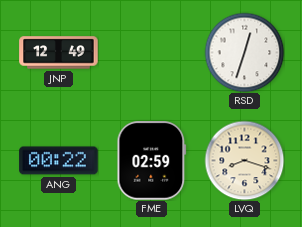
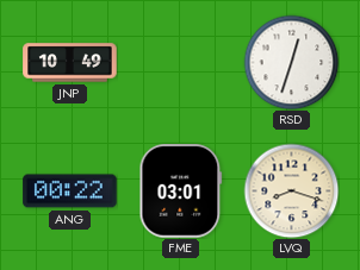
JNP: 12:49 -> 10:49 (70, 63)
FME: 02:59 -> 03:01 (181, 191)
